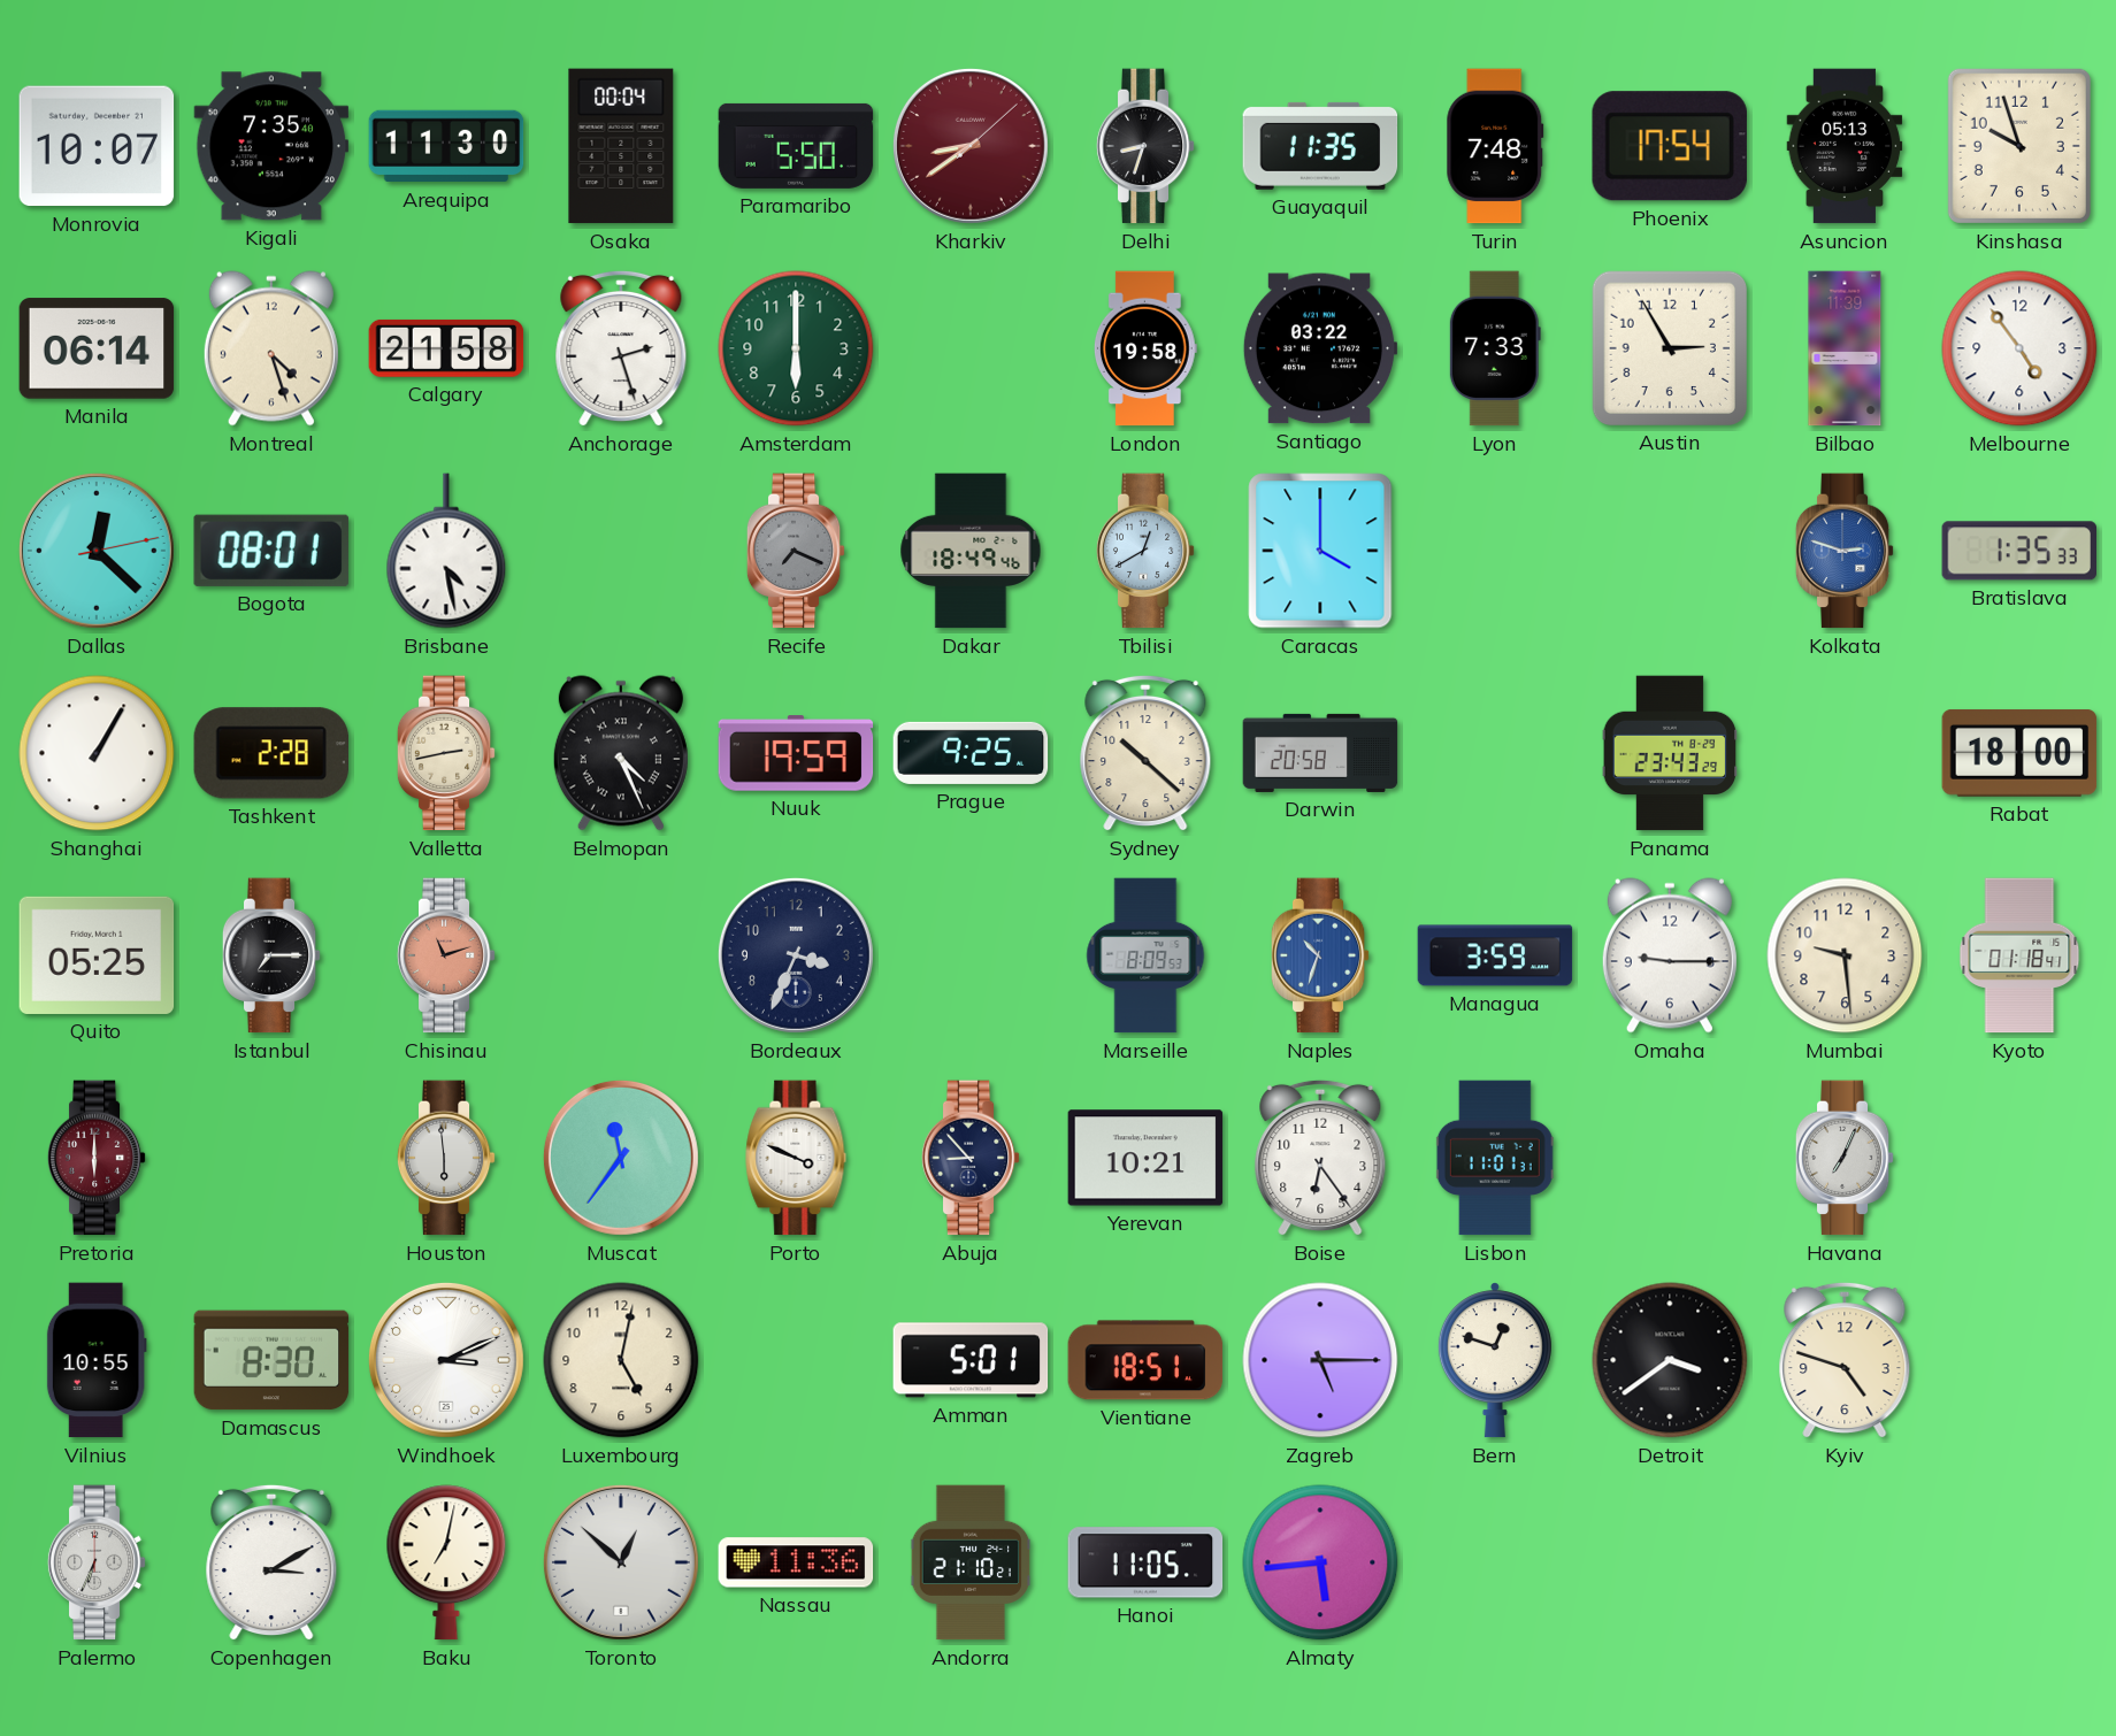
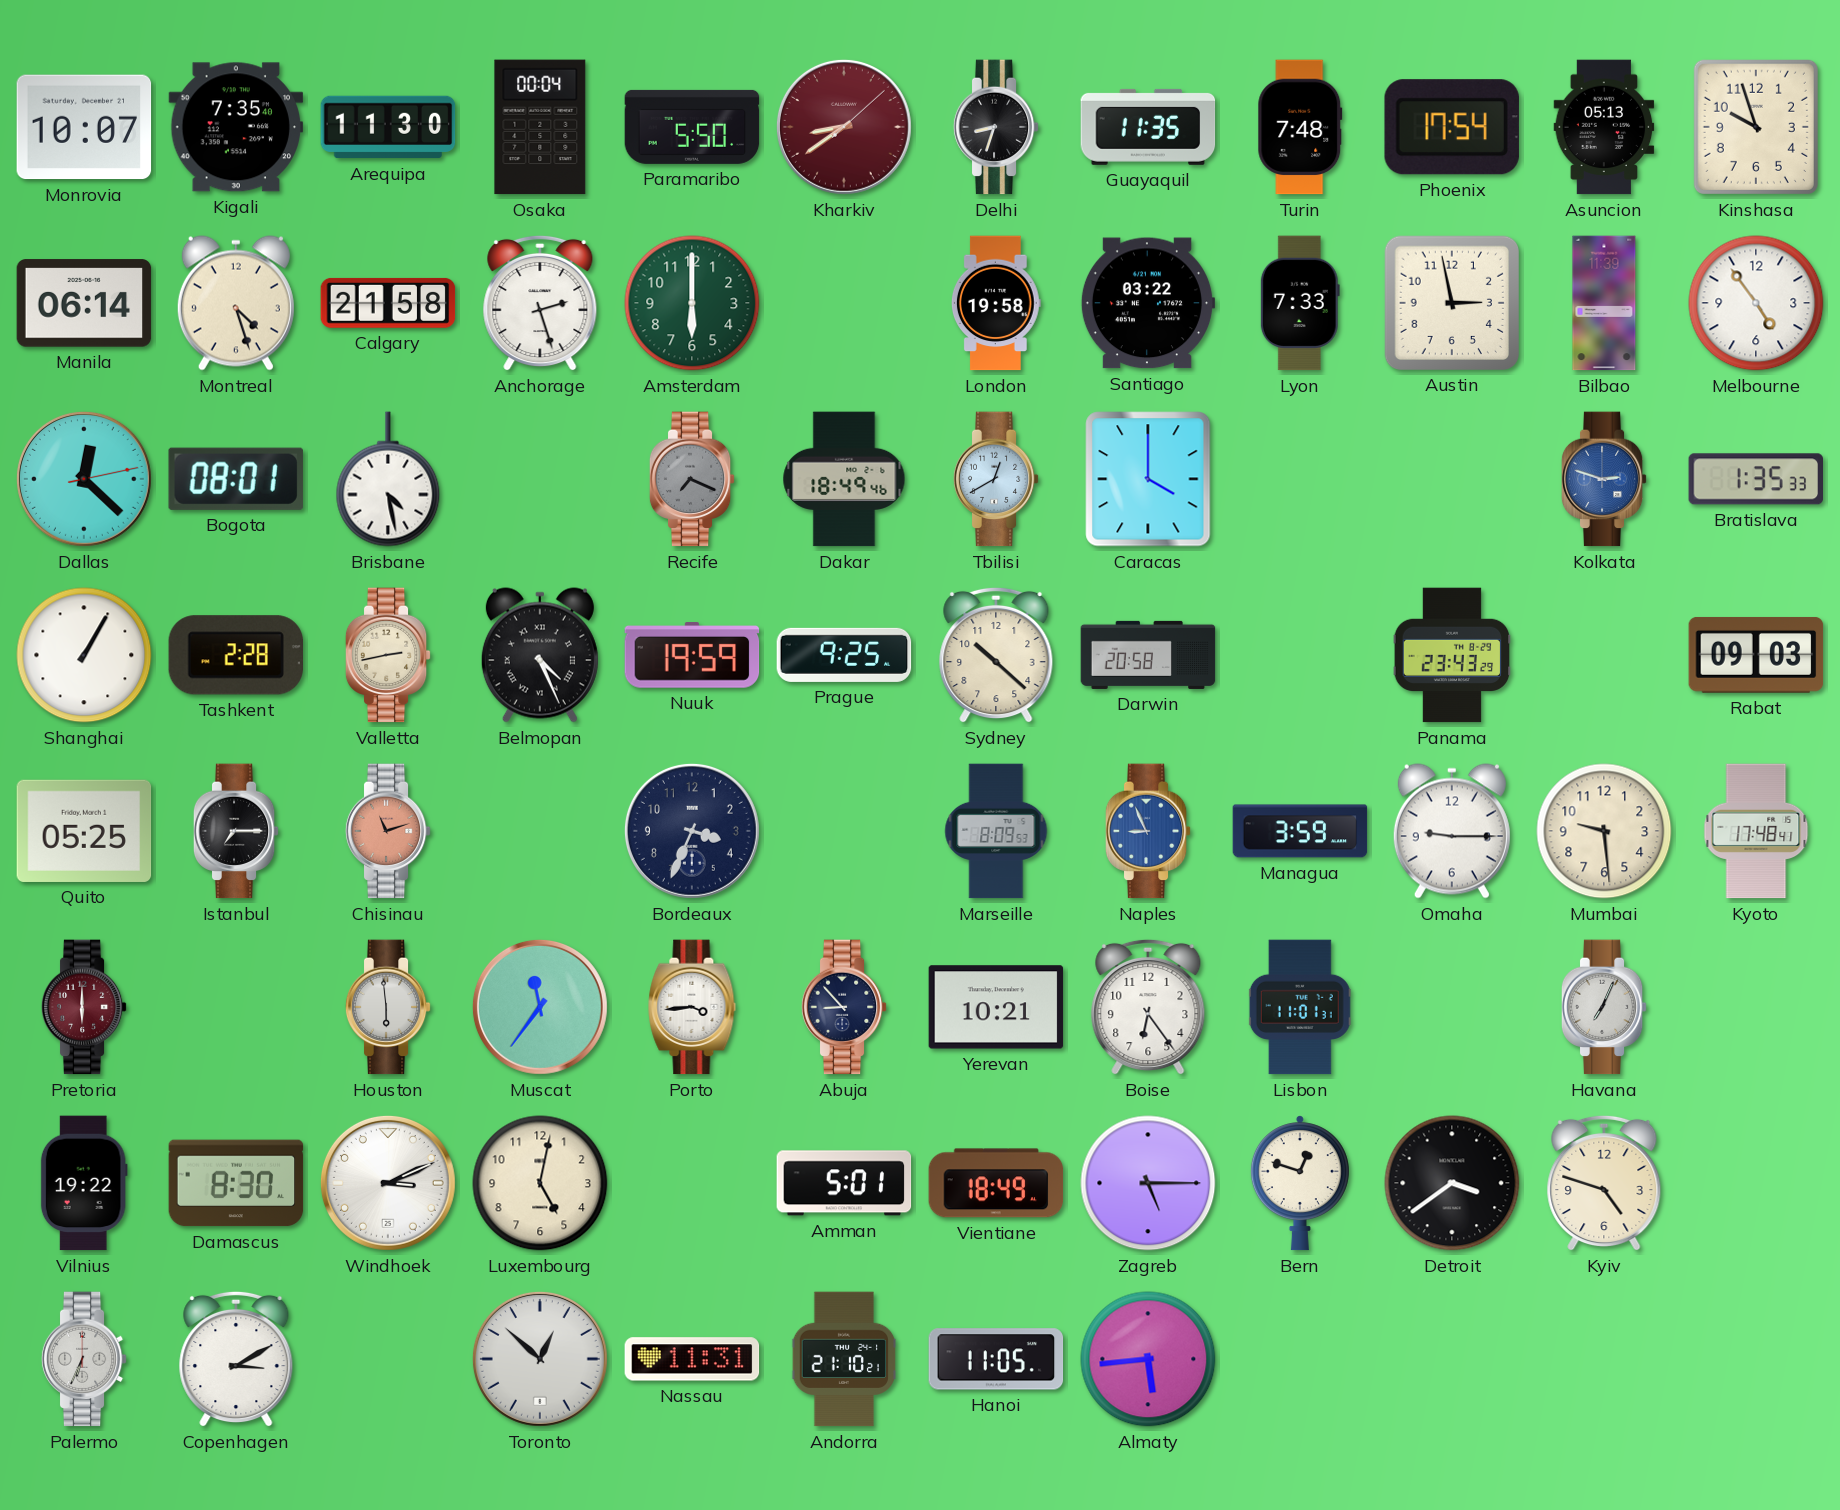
Austin: 2:55 -> 2:58 (1451, 302)
Rabat: 18:00 -> 09:03 (1756, 655)
Naples: 10:33 -> 8:56 (1148, 831)
Kyoto: 01:18 -> 17:48 (1756, 831)
Porto: 3:49 -> 3:44 (692, 1007)
Vilnius: 10:55 -> 19:22 (84, 1183)
Vientiane: 18:51 -> 18:49 (996, 1183)
Baku: 7:02 -> none (446, 1562)
Nassau: 11:36 -> 11:31 (692, 1359)
